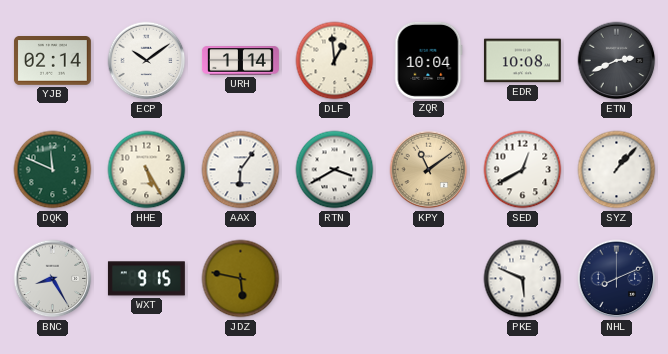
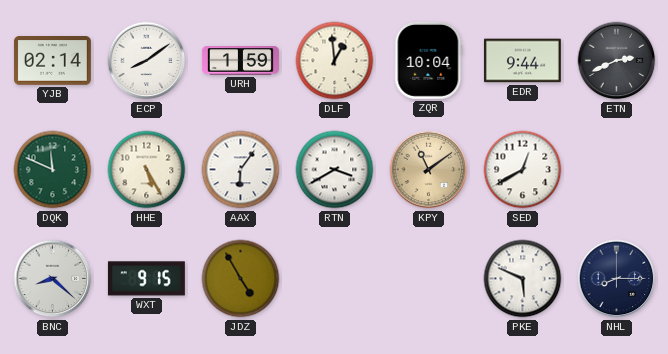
ECP: 10:09 -> 8:09 (147, 61)
URH: 1:14 -> 1:59 (240, 61)
EDR: 10:08 -> 9:44 (522, 61)
SYZ: 1:07 -> none (617, 170)
BNC: 8:25 -> 8:22 (53, 279)
JDZ: 5:47 -> 4:55 (241, 279)
NHL: 8:11 -> 8:15 (617, 279)
